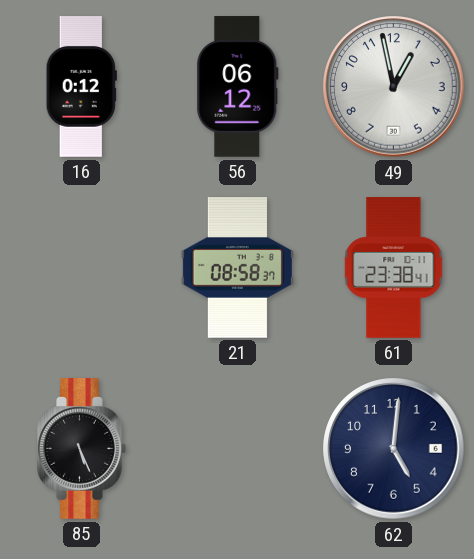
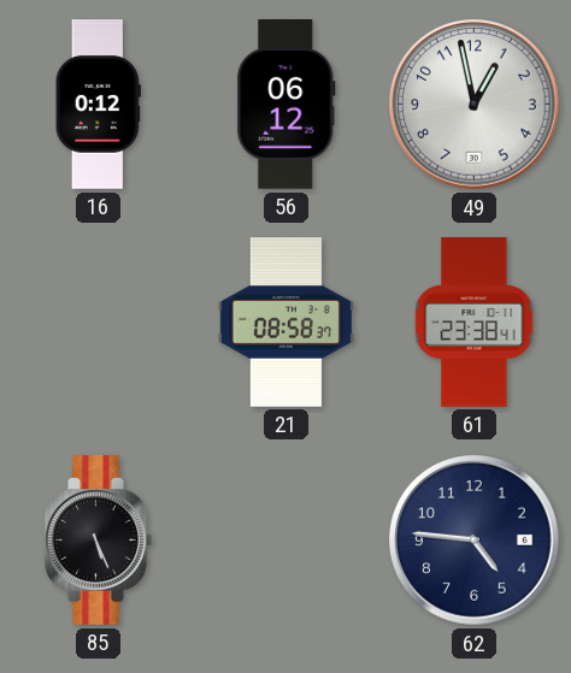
62: 5:01 -> 4:46 (475, 541)
